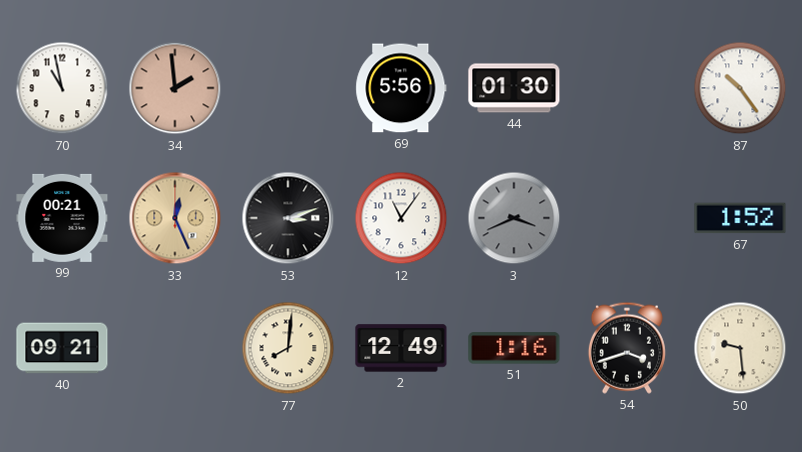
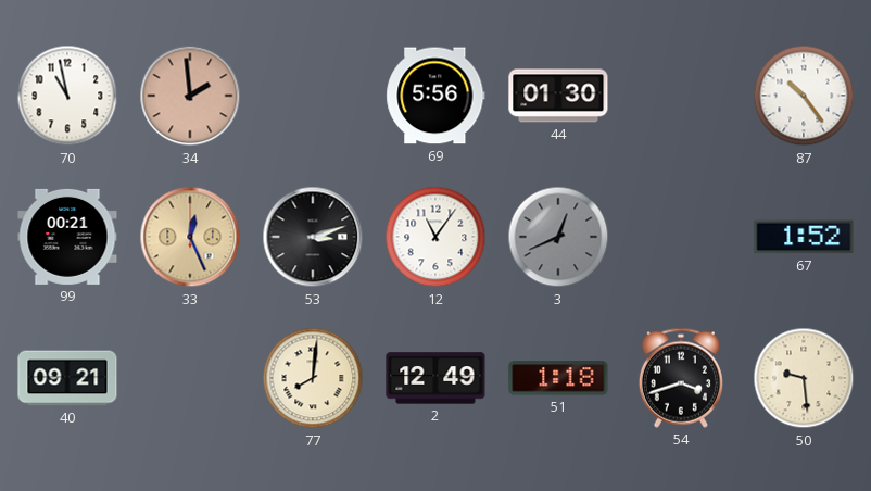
3: 3:41 -> 12:41 (558, 237)
51: 1:16 -> 1:18 (558, 378)
